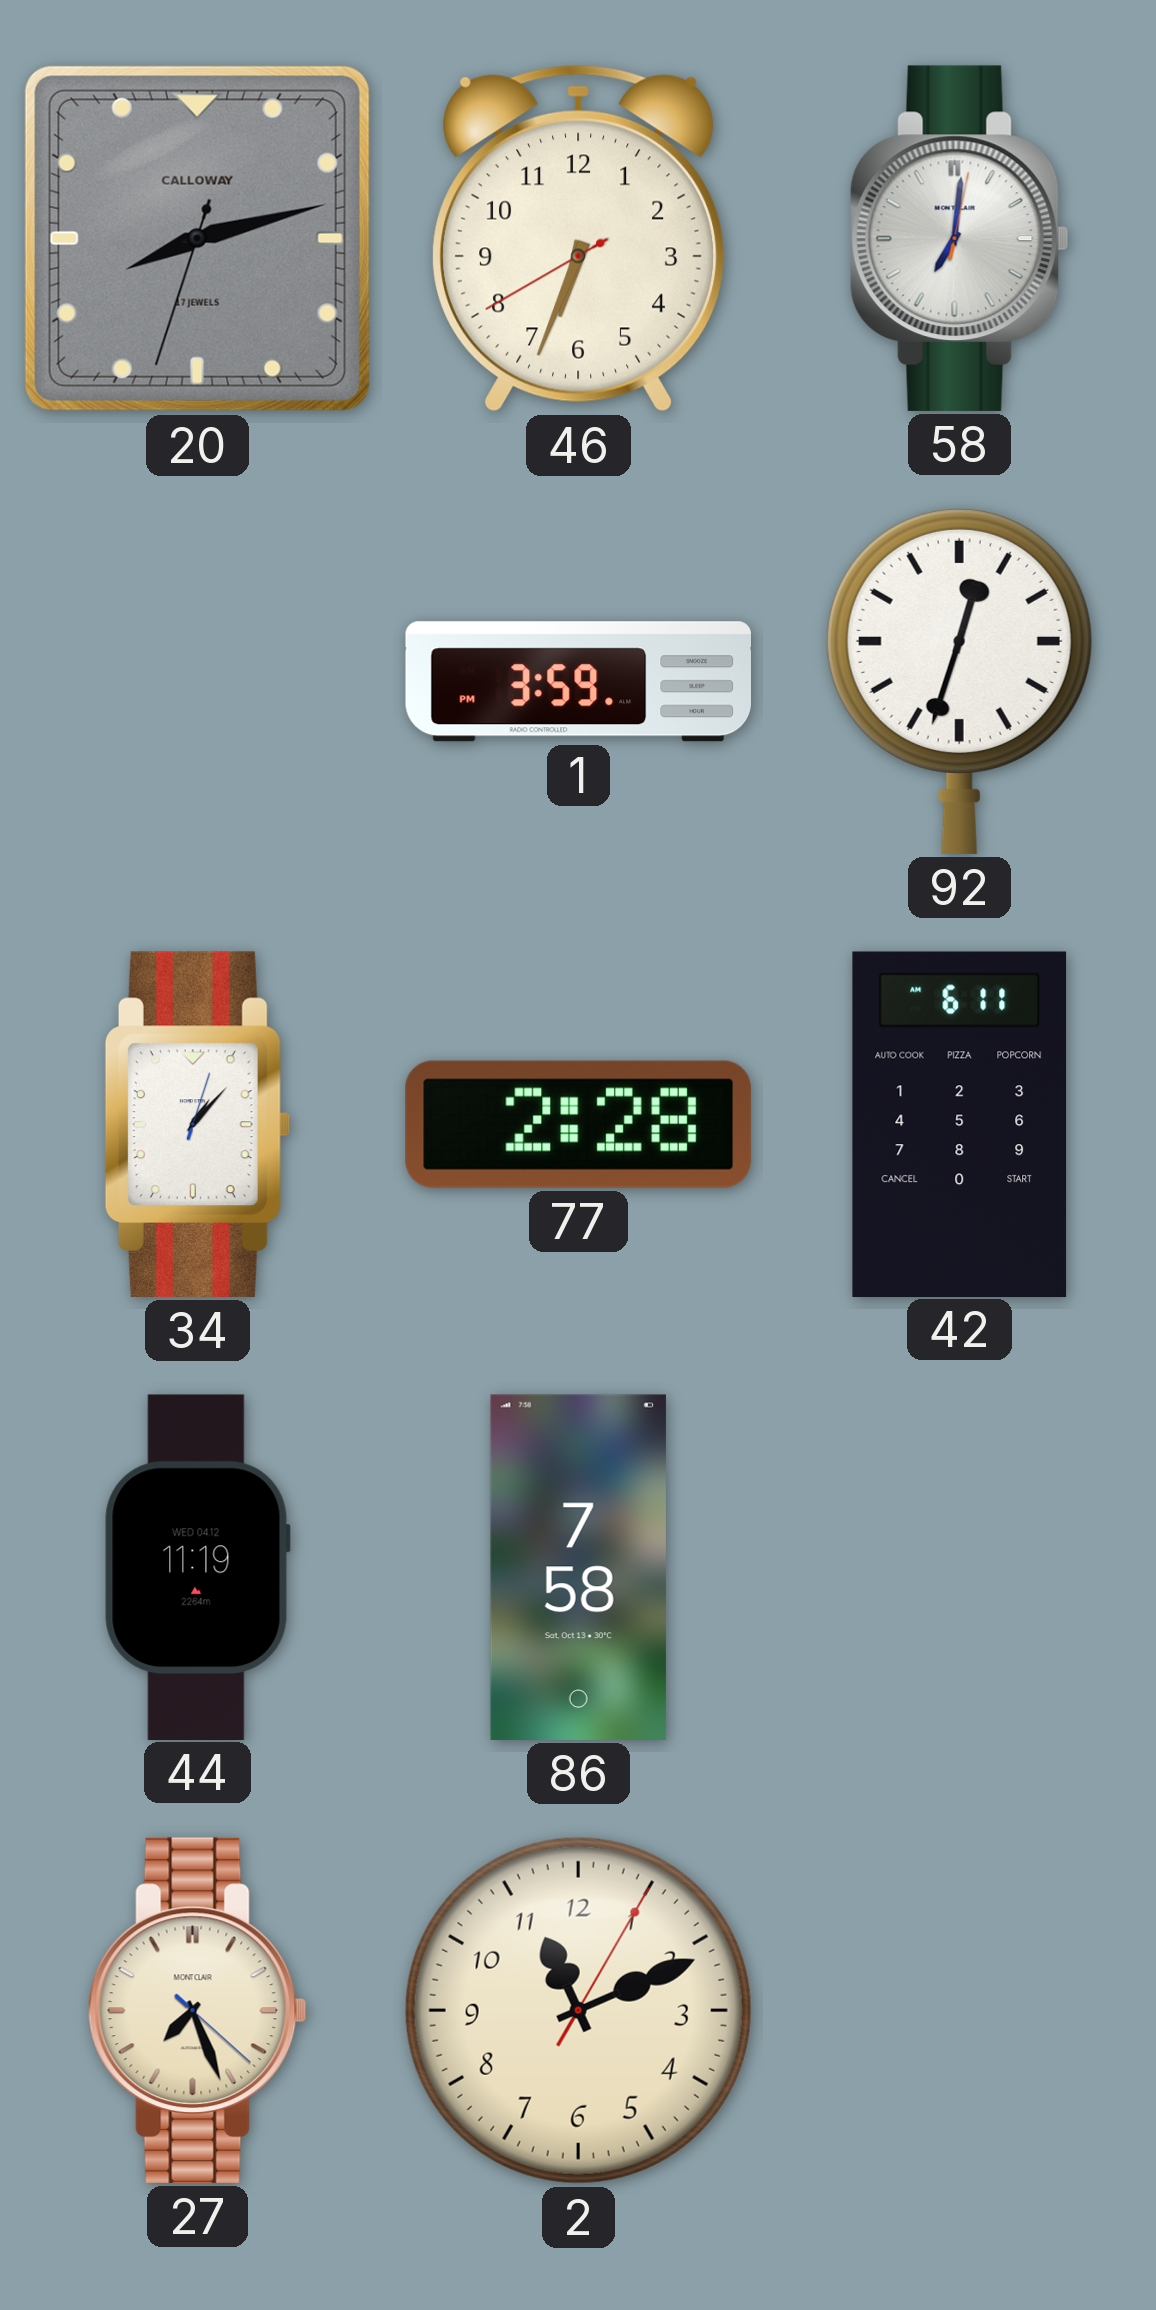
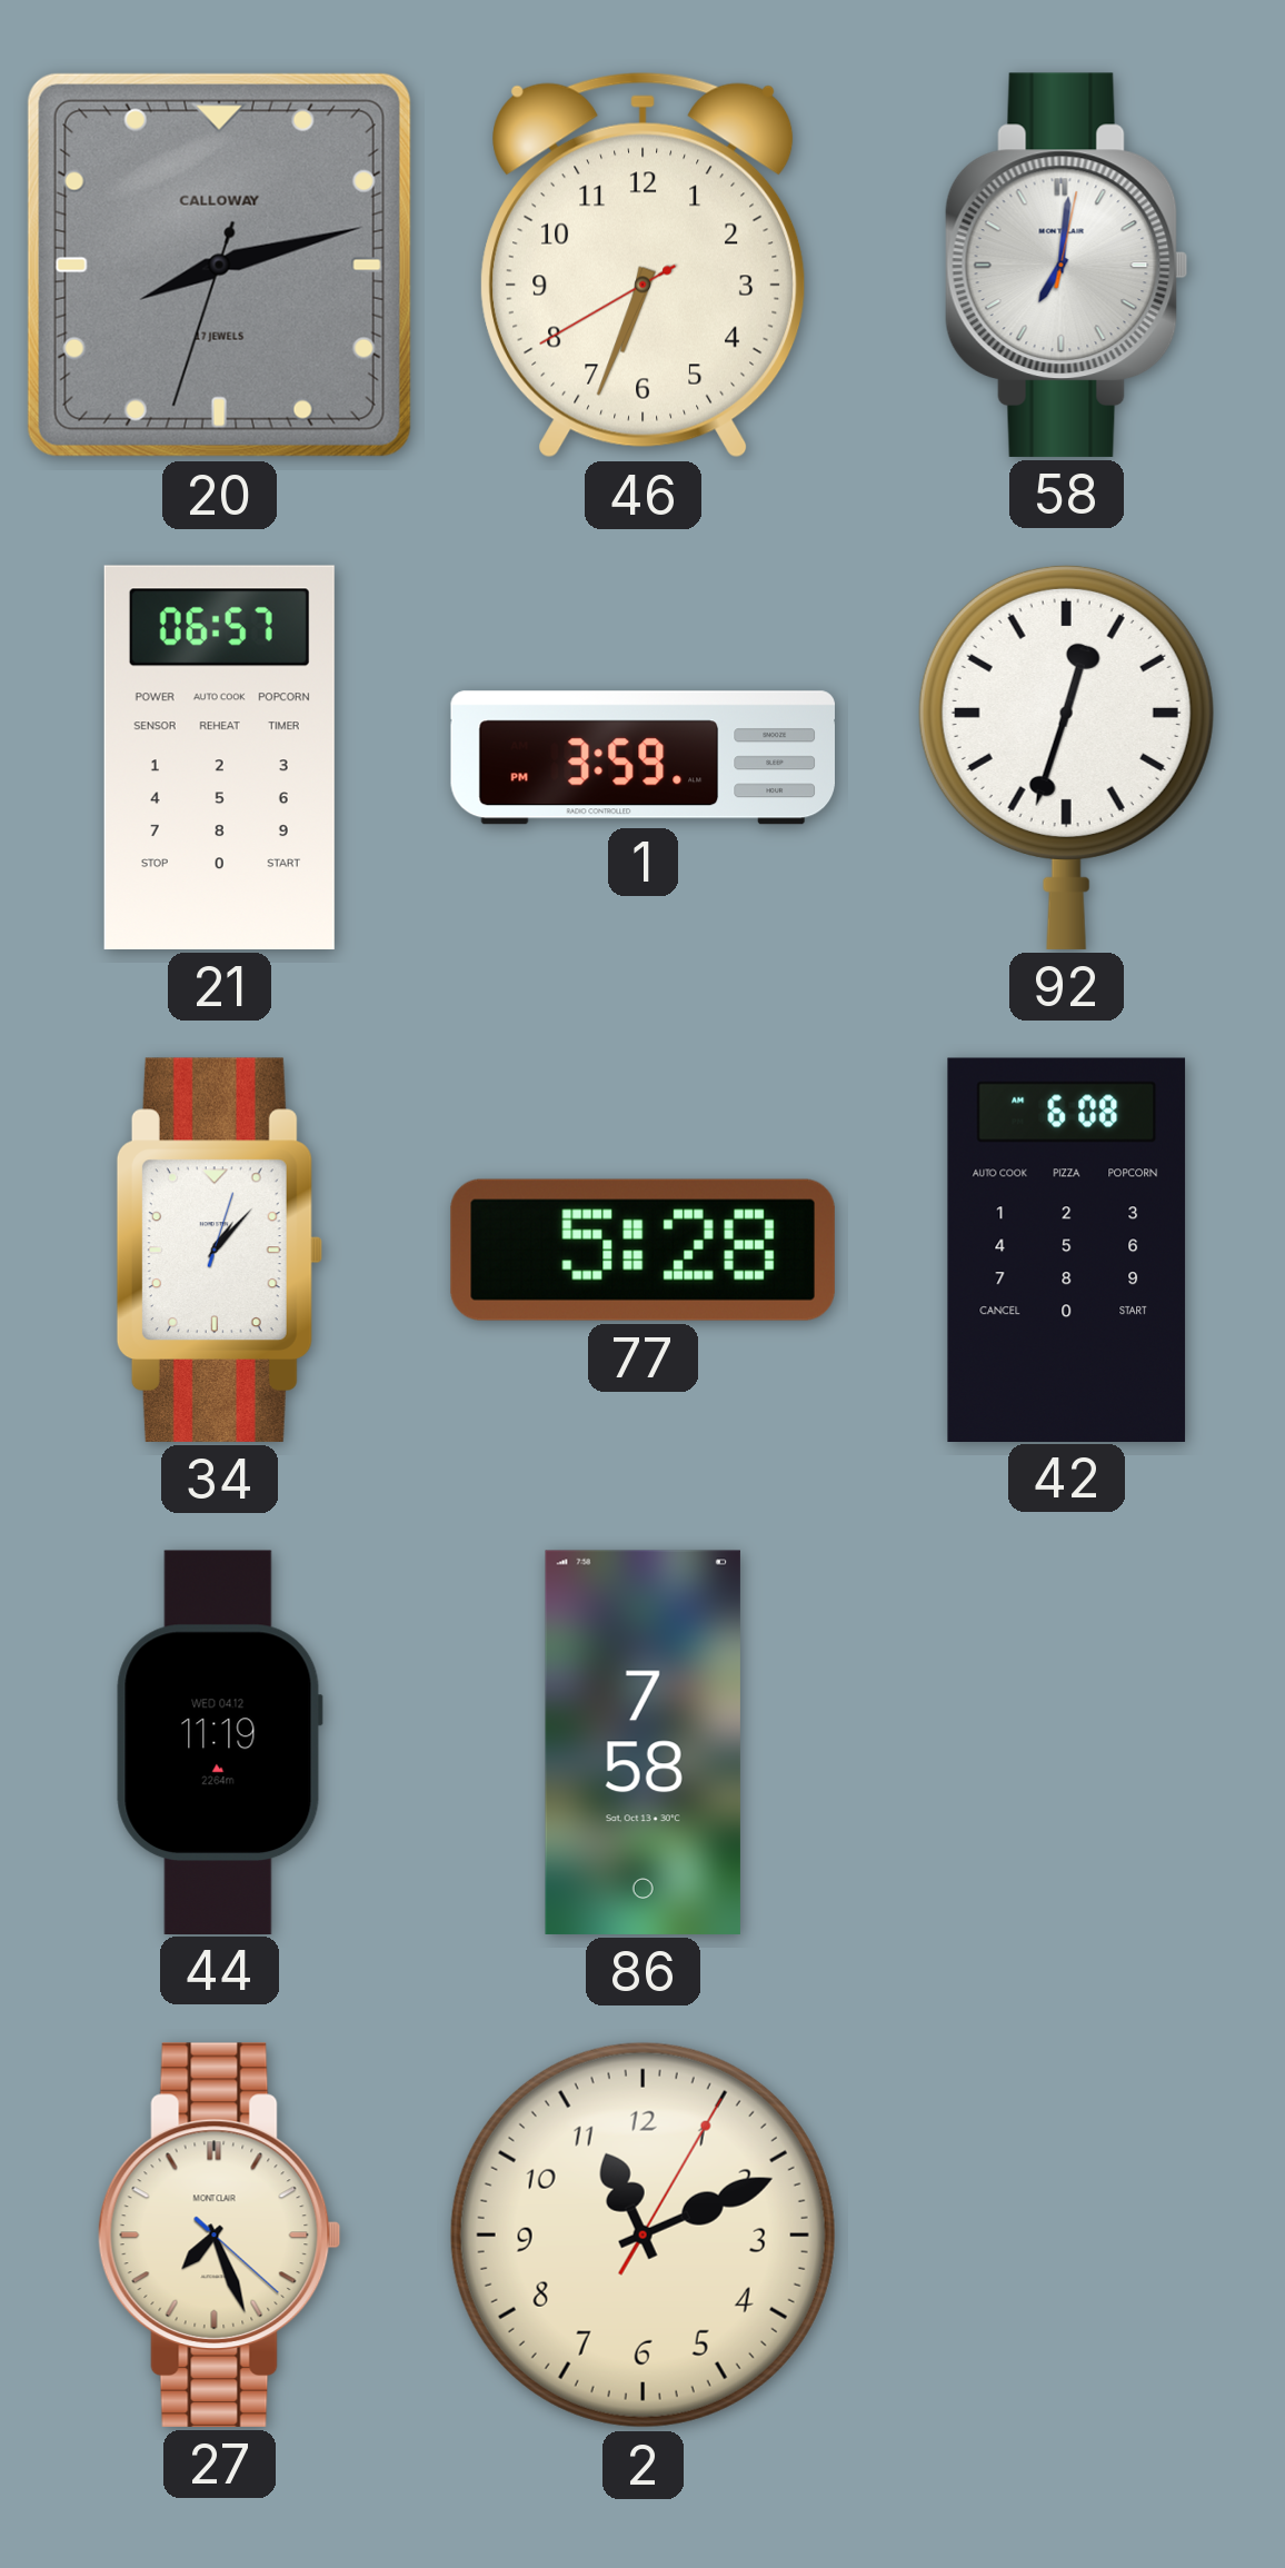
21: none -> 06:57 (219, 757)
77: 2:28 -> 5:28 (643, 1250)
42: 6:11 -> 6:08 (1067, 1250)
